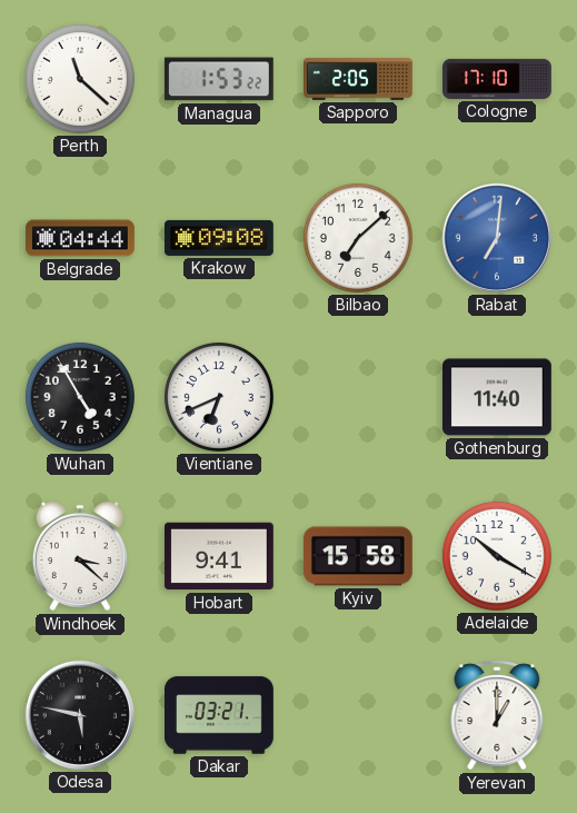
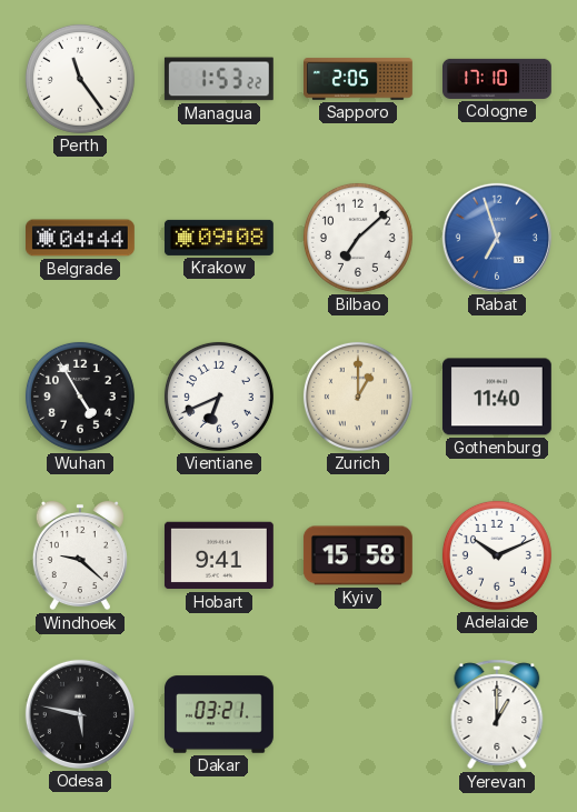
Perth: 11:22 -> 11:24 (80, 79)
Rabat: 7:01 -> 6:57 (497, 238)
Zurich: none -> 1:00 (358, 397)
Windhoek: 3:22 -> 9:22 (80, 555)
Adelaide: 10:20 -> 10:11 (497, 555)
